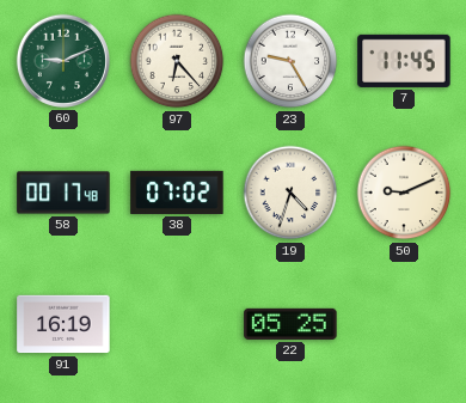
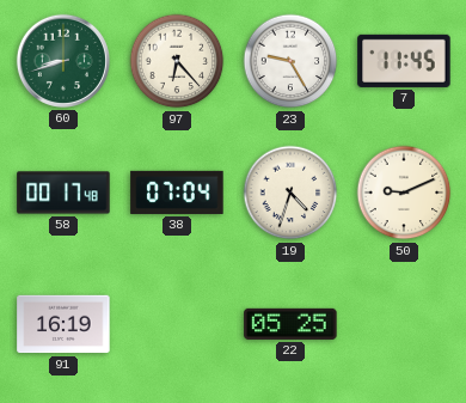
60: 9:11 -> 8:42 (63, 61)
38: 07:02 -> 07:04 (177, 193)
